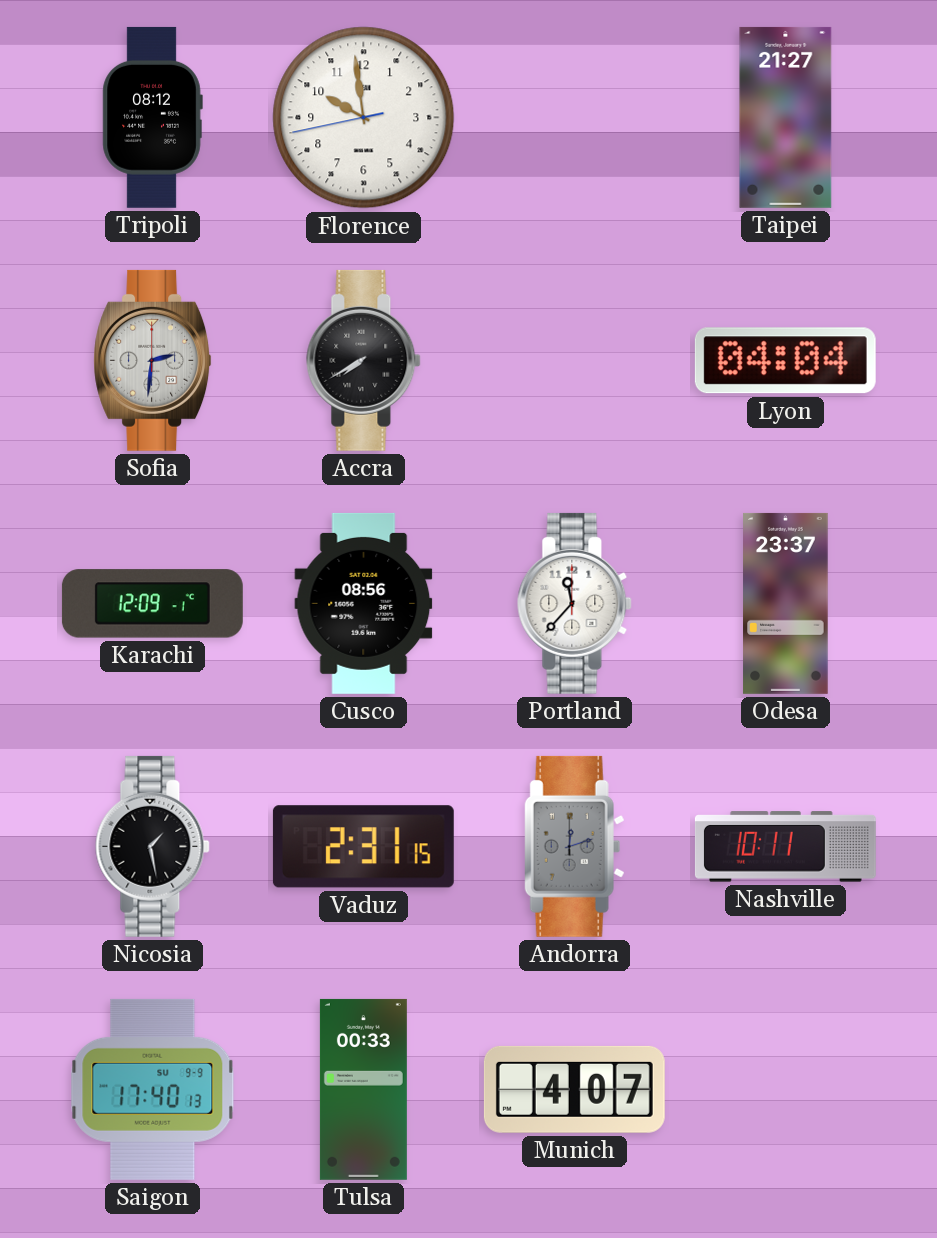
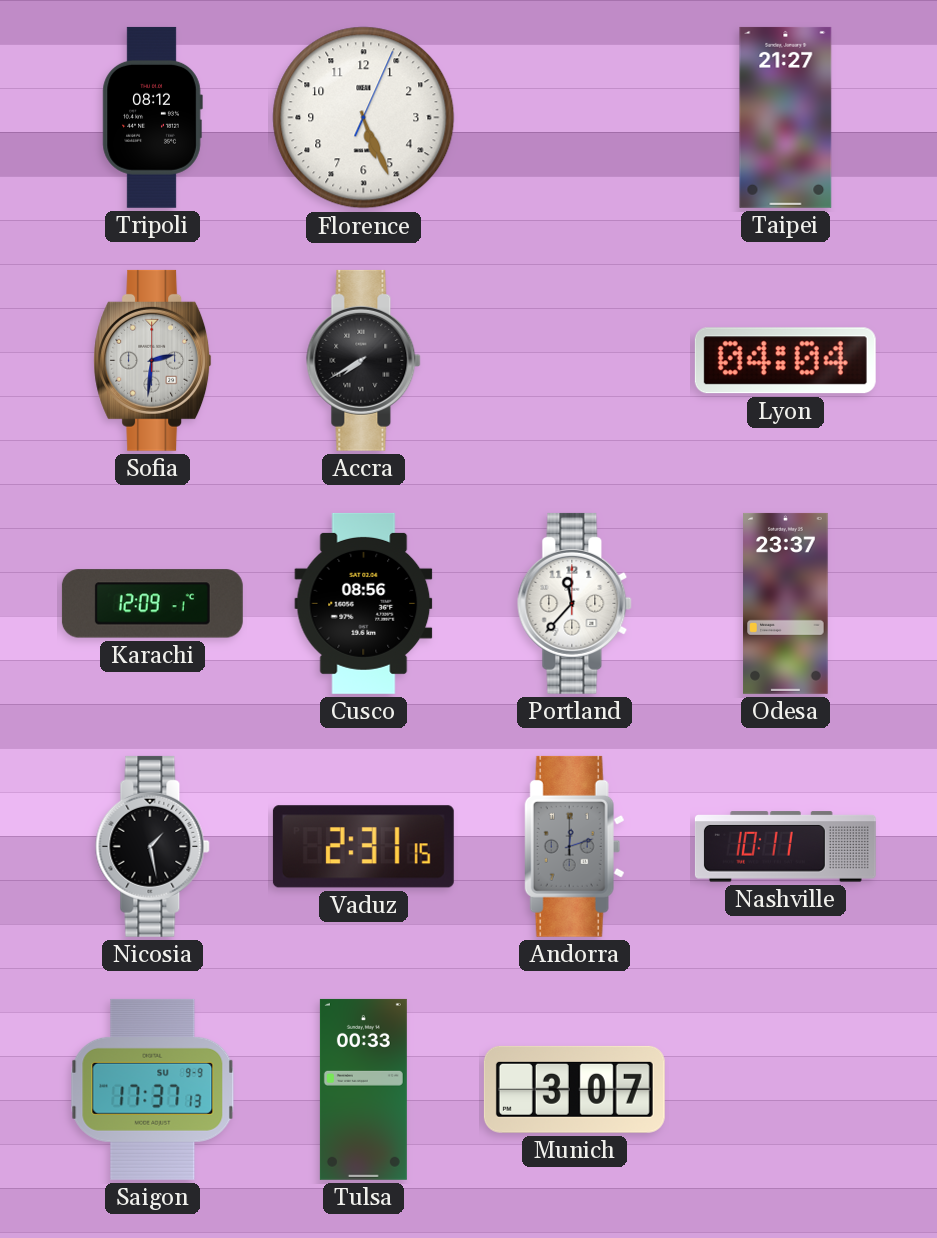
Florence: 9:58 -> 5:26 (364, 118)
Saigon: 17:40 -> 17:37 (153, 1089)
Munich: 4:07 -> 3:07 (574, 1089)
